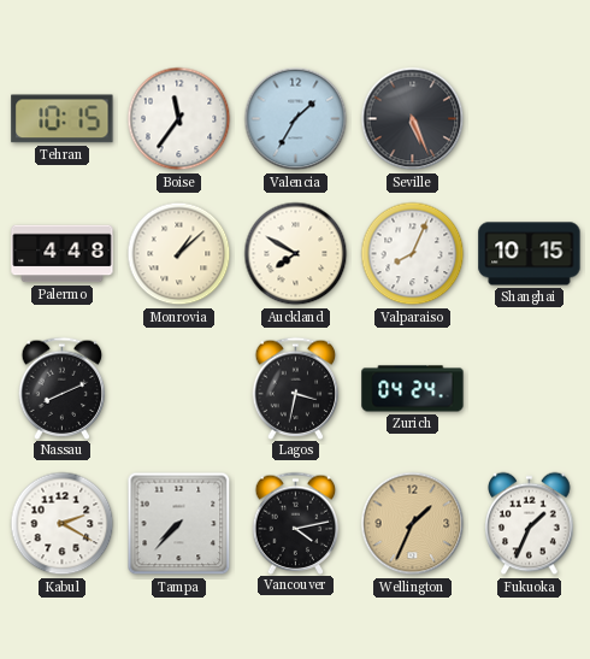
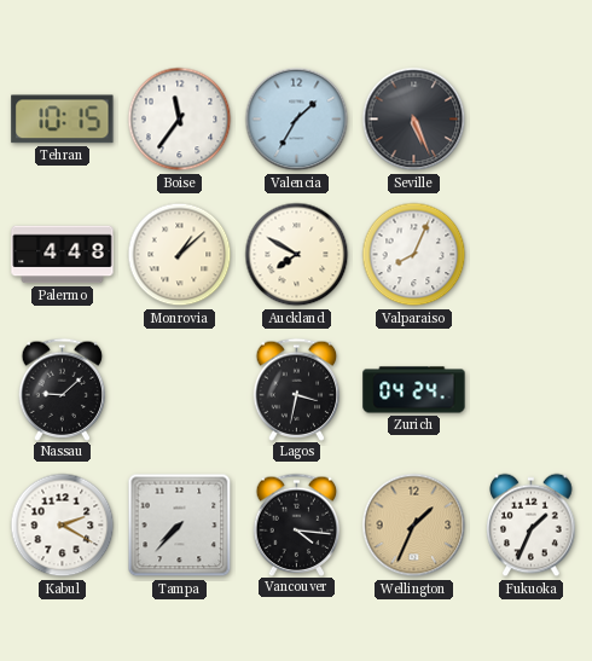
Shanghai: 10:15 -> none (530, 254)
Nassau: 8:11 -> 9:08 (63, 389)
Vancouver: 4:13 -> 4:16 (297, 524)
